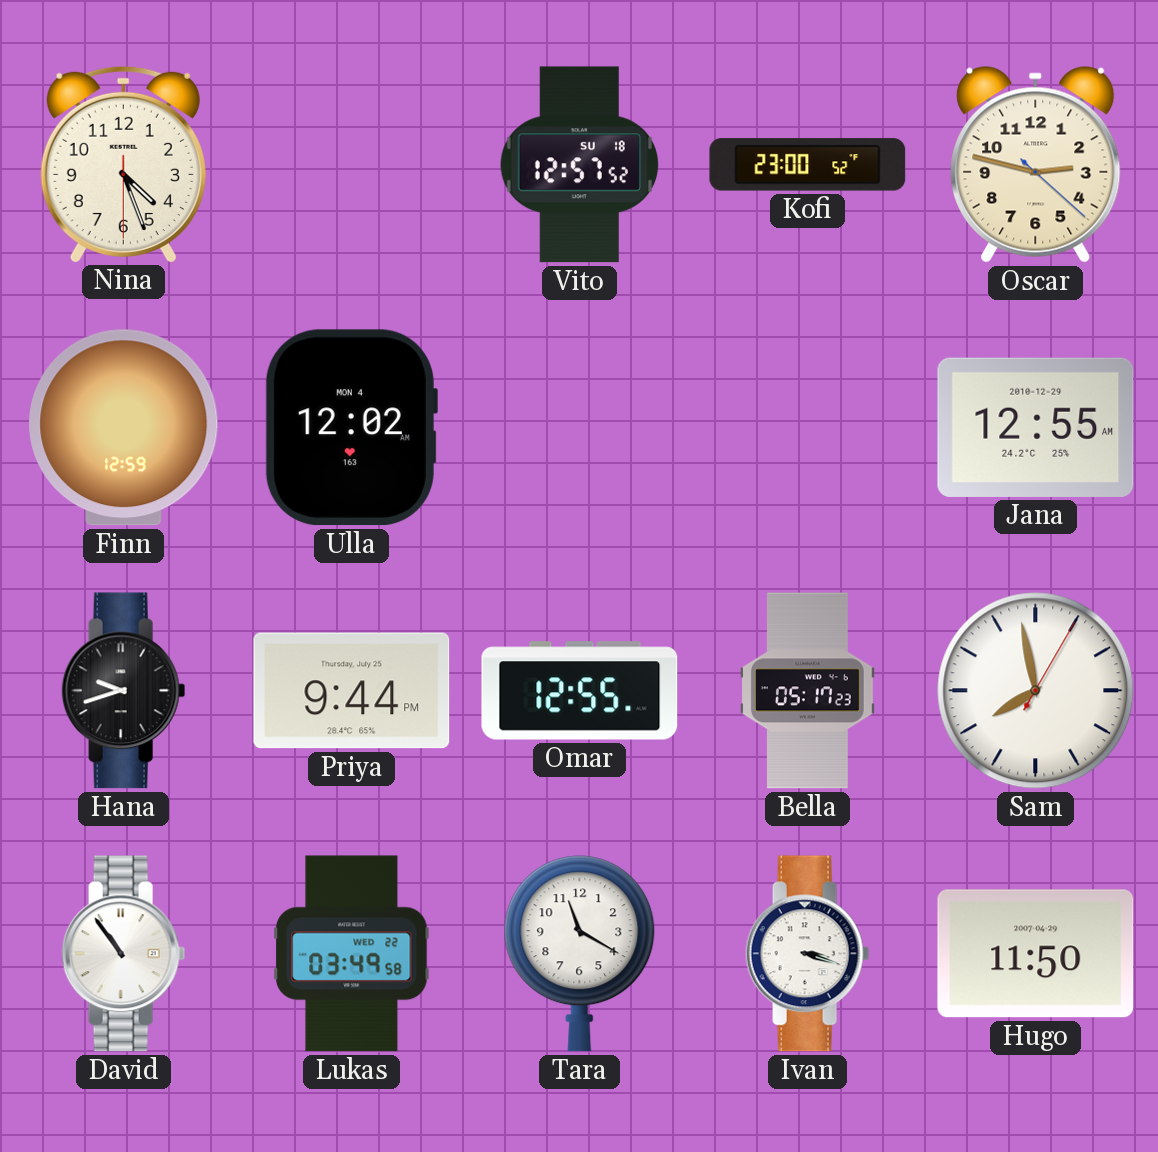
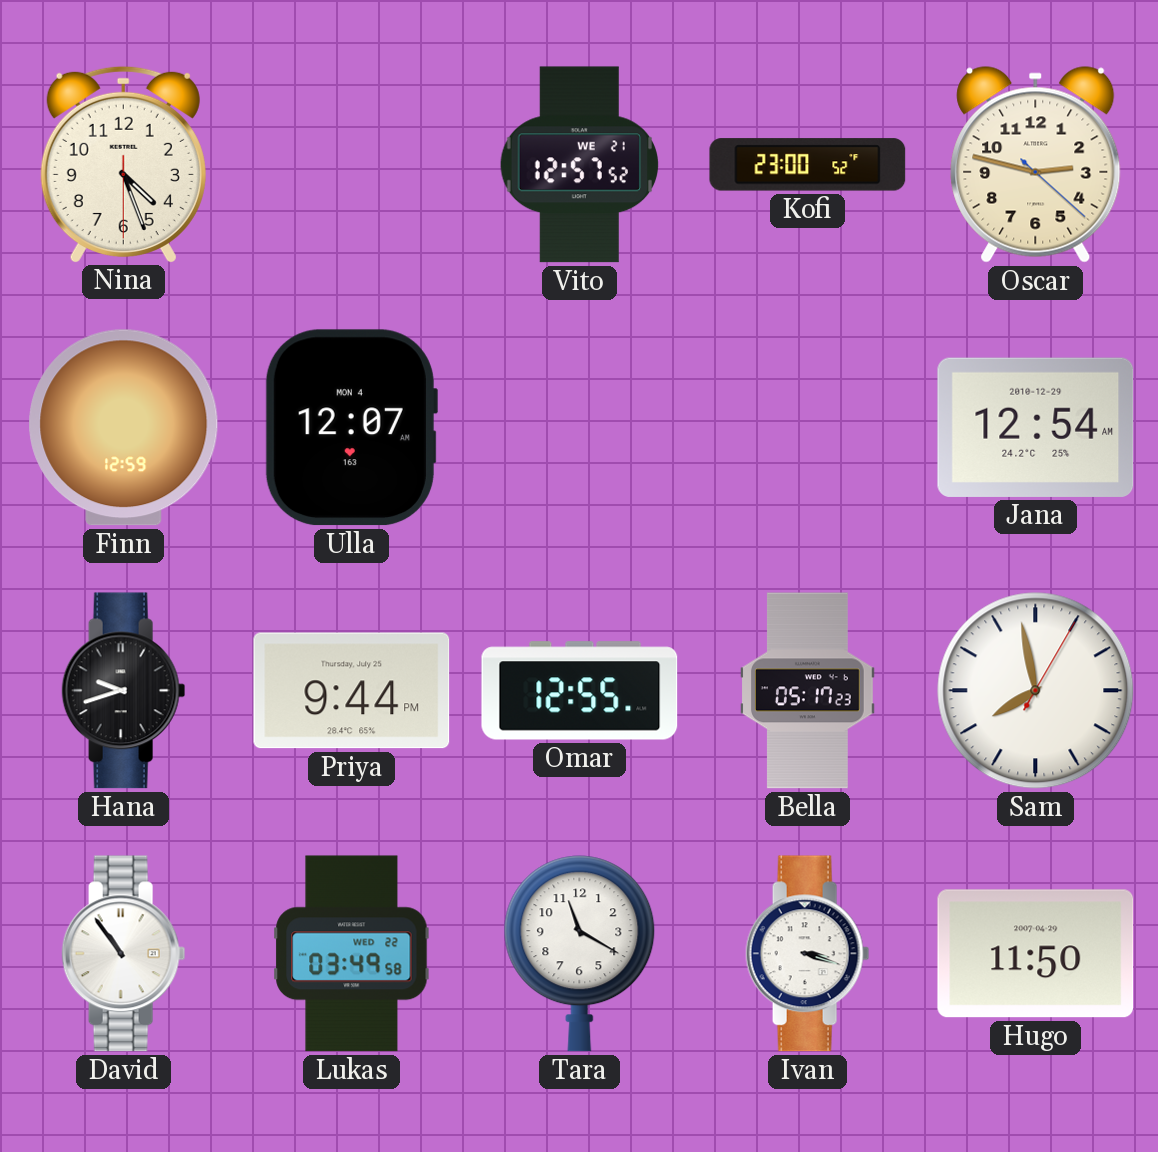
Vito date: SU 18 -> WE 21 (579, 165)
Ulla: 12:02 -> 12:07 (351, 428)
Jana: 12:55 -> 12:54 (1036, 427)
